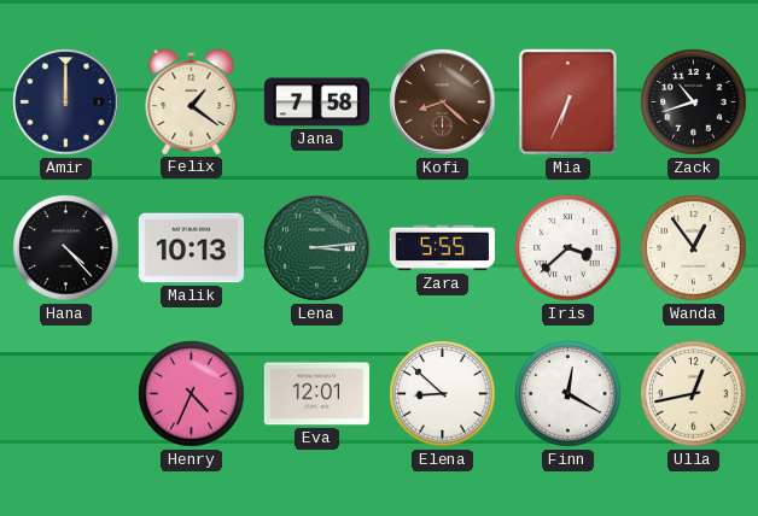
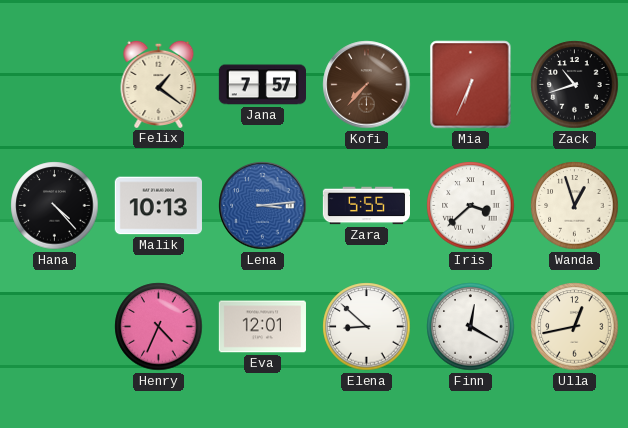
Amir: 12:00 -> none (66, 102)
Jana: 7:58 -> 7:57 (262, 85)
Kofi: 8:22 -> 7:37 (367, 85)
Lena dial: green -> blue (263, 206)
Wanda: 12:54 -> 12:57 (575, 206)
